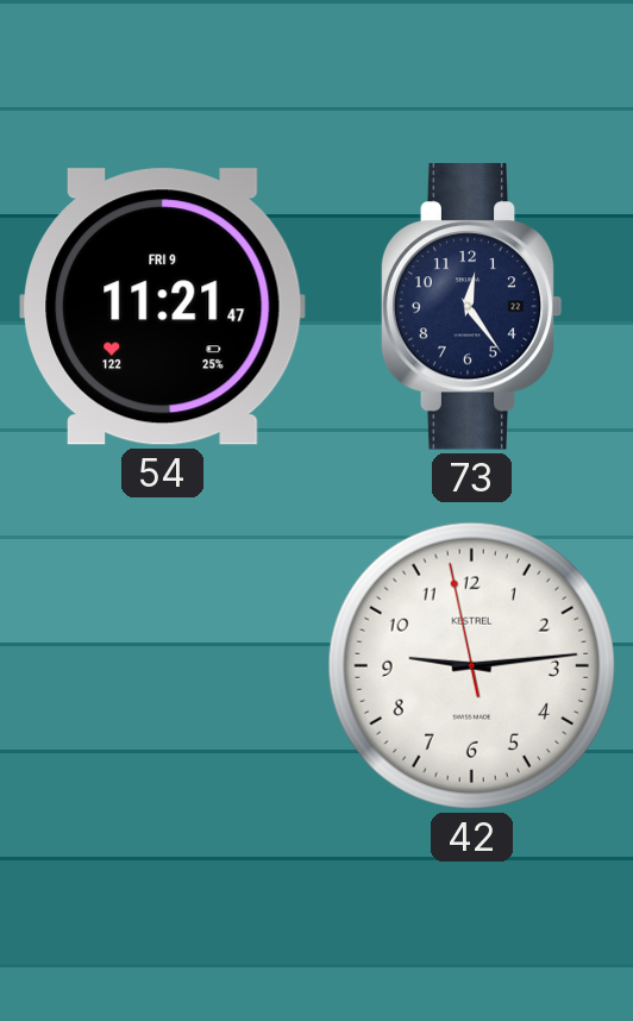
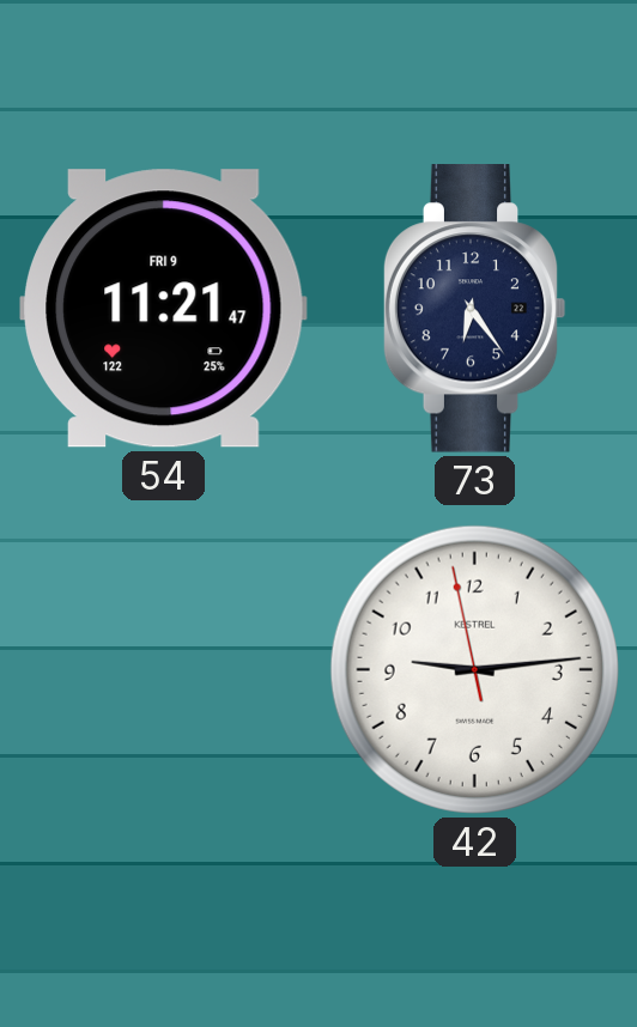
73: 12:24 -> 6:24 (474, 309)
